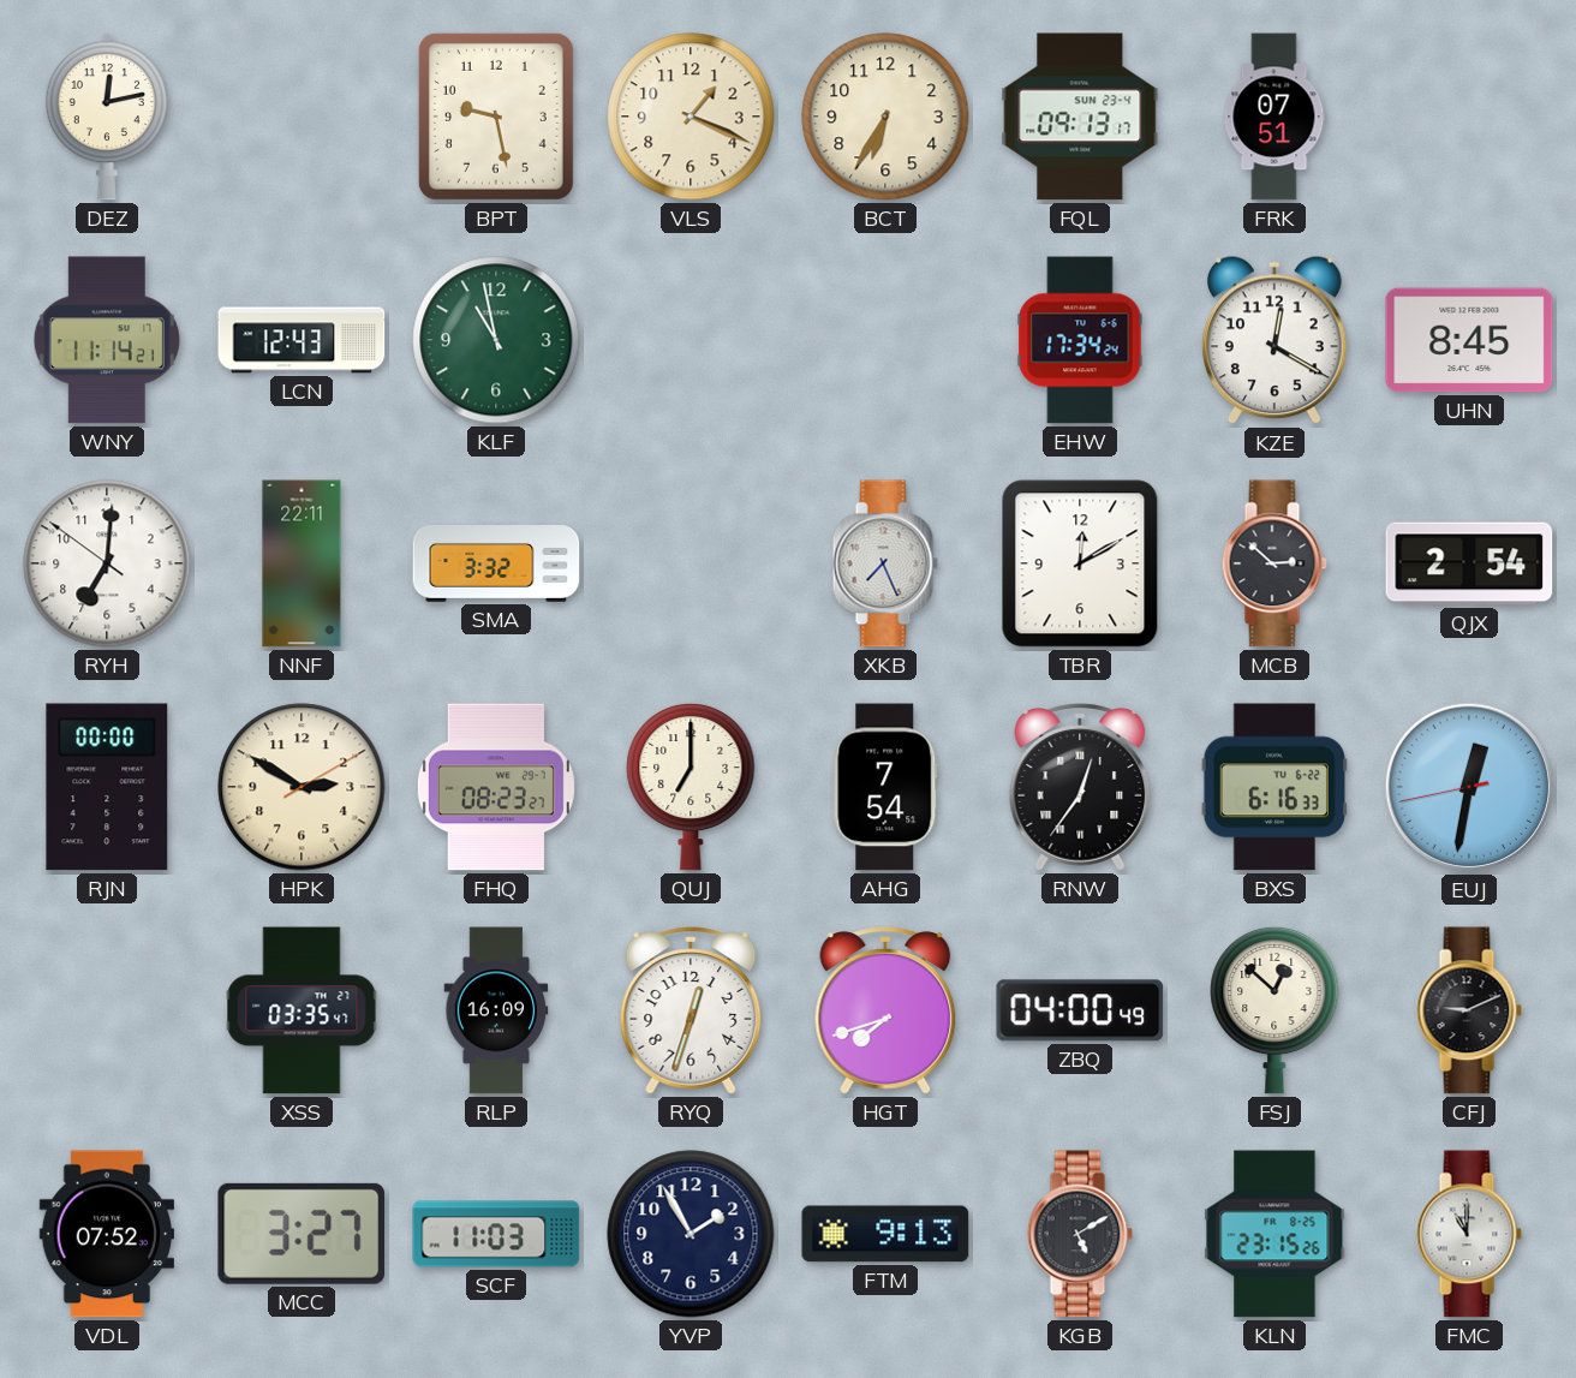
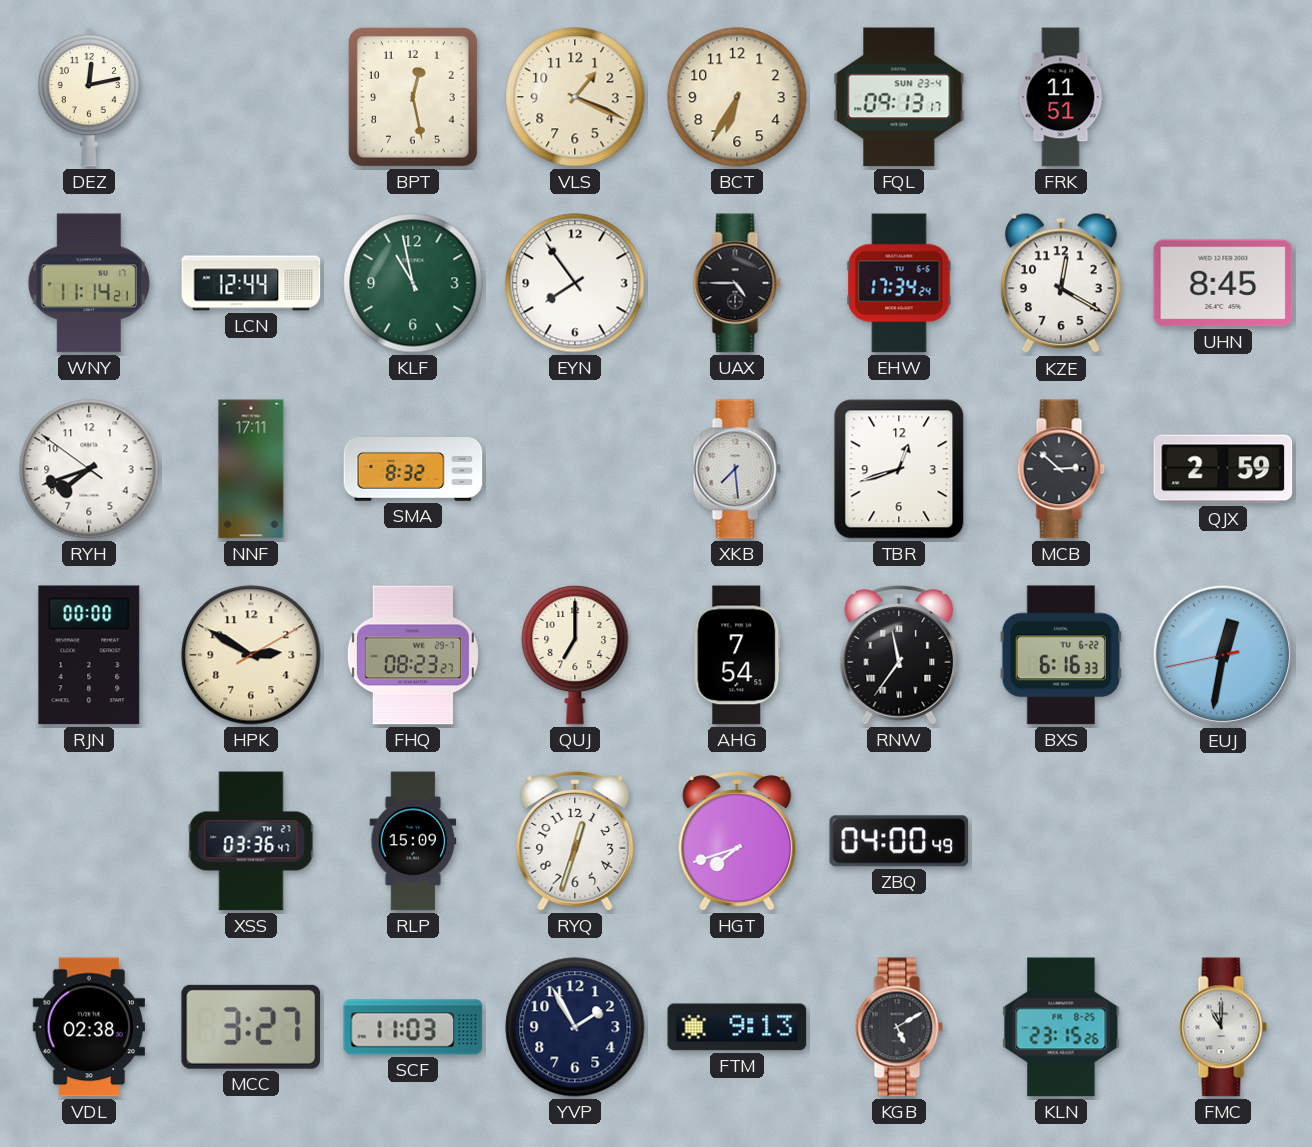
BPT: 9:28 -> 12:28 (413, 97)
FRK: 07:51 -> 11:51 (1061, 97)
LCN: 12:43 -> 12:44 (251, 283)
EYN: none -> 7:54 (575, 283)
UAX: none -> 4:45 (737, 283)
RYH: 7:00 -> 7:41 (89, 469)
NNF: 22:11 -> 17:11 (251, 469)
SMA: 3:32 -> 8:32 (413, 470)
XKB: 7:26 -> 7:29 (737, 469)
TBR: 12:10 -> 12:42 (899, 469)
QJX: 2:54 -> 2:59 (1223, 469)
RNW: 12:36 -> 11:36 (899, 655)
XSS: 03:35 -> 03:36 (251, 841)
RLP: 16:09 -> 15:09 (413, 841)
FSJ: 12:52 -> none (1274, 1010)
CFJ: 9:11 -> none (1469, 1010)
VDL: 07:52 -> 02:38 (88, 1027)
